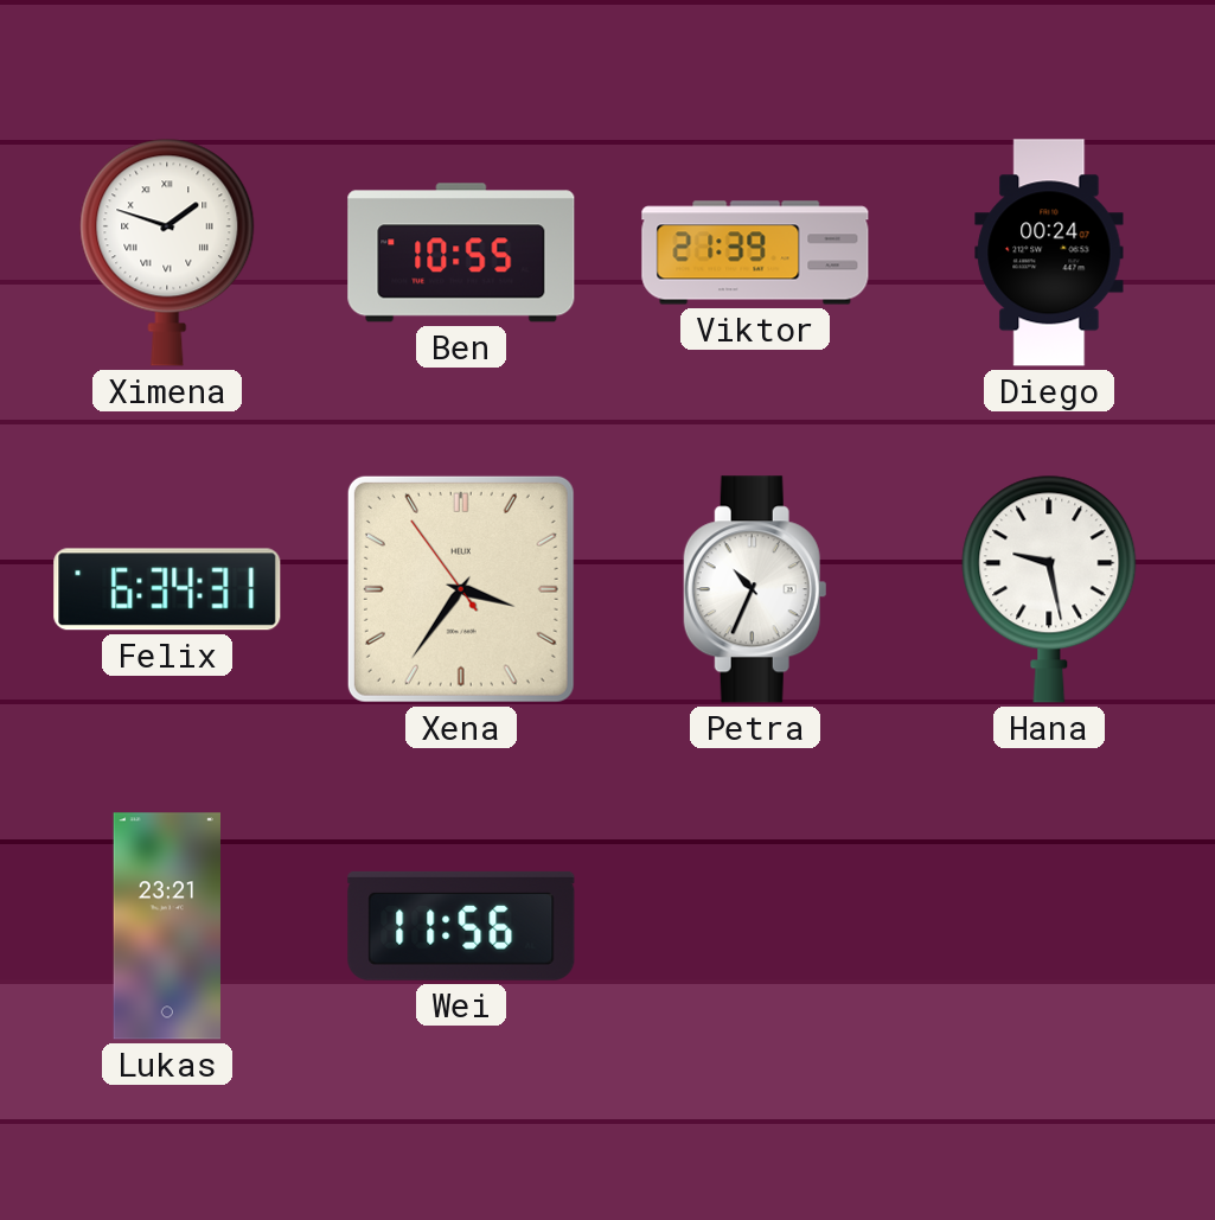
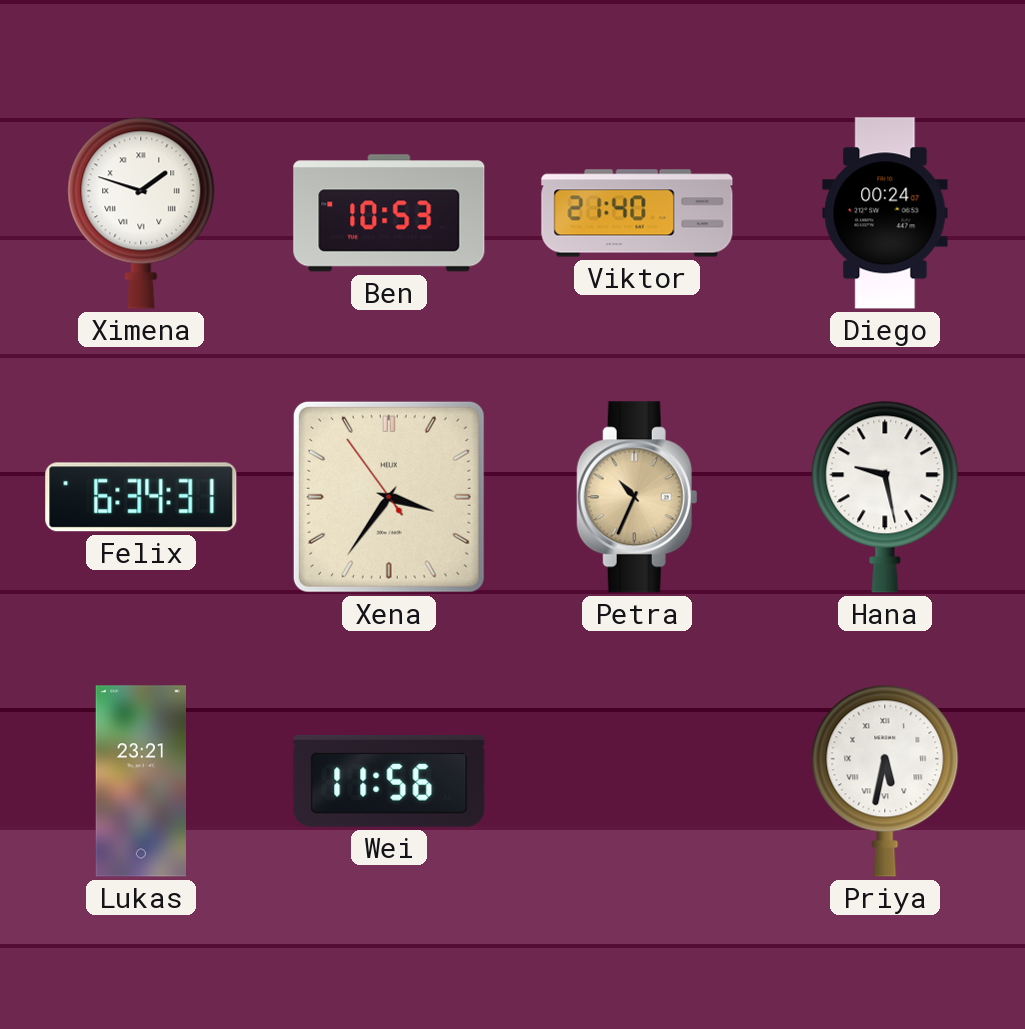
Ben: 10:55 -> 10:53 (389, 213)
Viktor: 21:39 -> 21:40 (637, 213)
Petra dial: white -> champagne (637, 497)
Priya: none -> 5:32 (885, 781)
